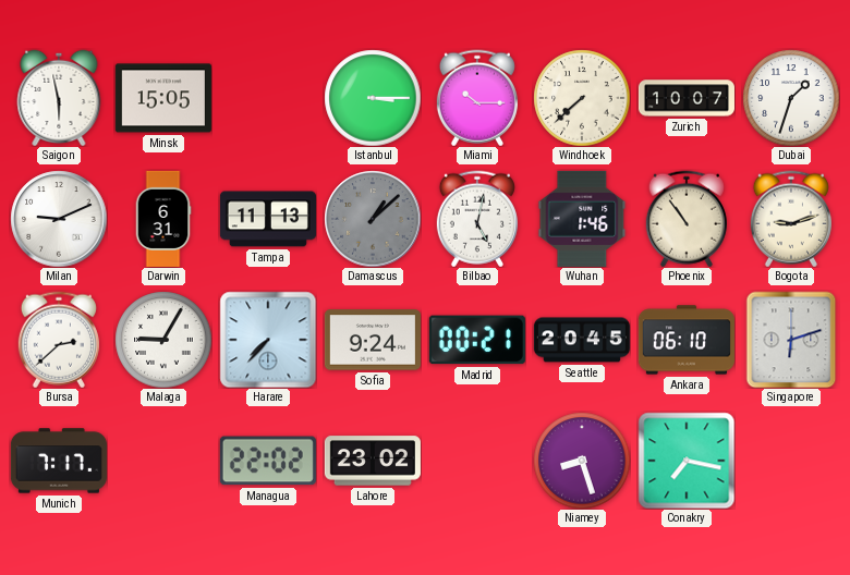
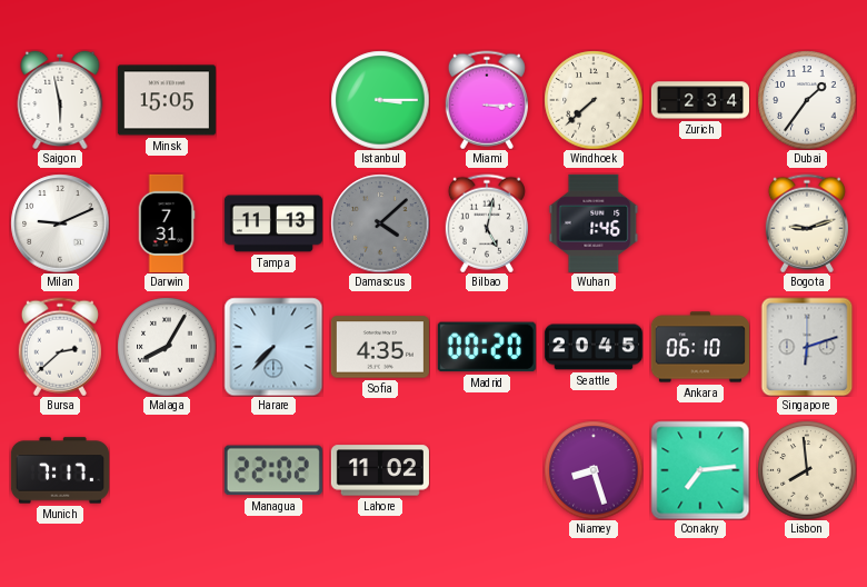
Miami: 10:15 -> 3:15 (487, 100)
Zurich: 10:07 -> 2:34 (700, 100)
Dubai: 1:33 -> 1:36 (807, 100)
Darwin: 6:31 -> 7:31 (167, 223)
Damascus: 1:08 -> 4:08 (380, 223)
Phoenix: 10:54 -> none (687, 219)
Malaga: 9:05 -> 8:05 (167, 347)
Sofia: 9:24 -> 4:35 (380, 347)
Madrid: 00:21 -> 00:20 (487, 347)
Lahore: 23:02 -> 11:02 (380, 470)
Conakry: 7:17 -> 7:14 (700, 470)
Lisbon: none -> 7:59 (807, 470)
